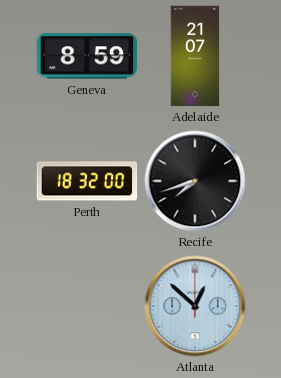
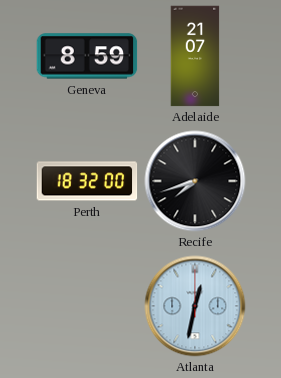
Atlanta: 12:52 -> 12:32 (195, 306)
